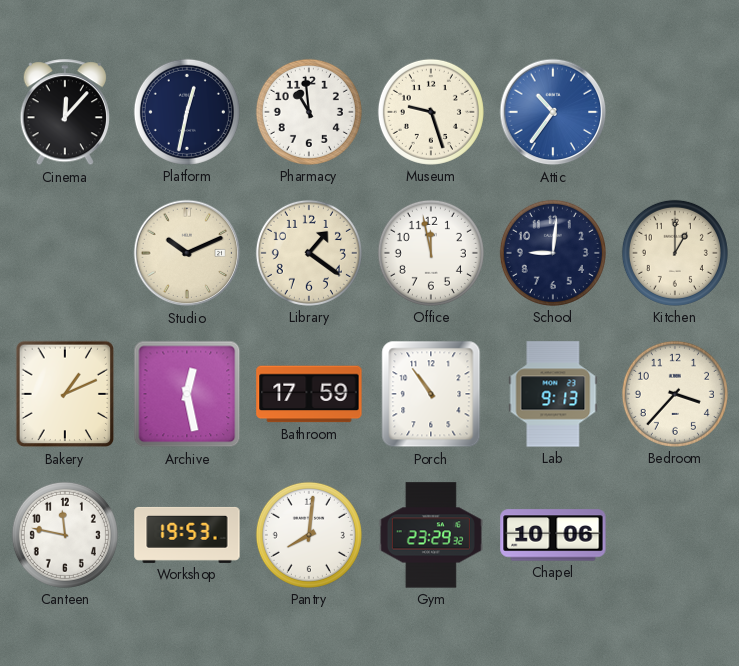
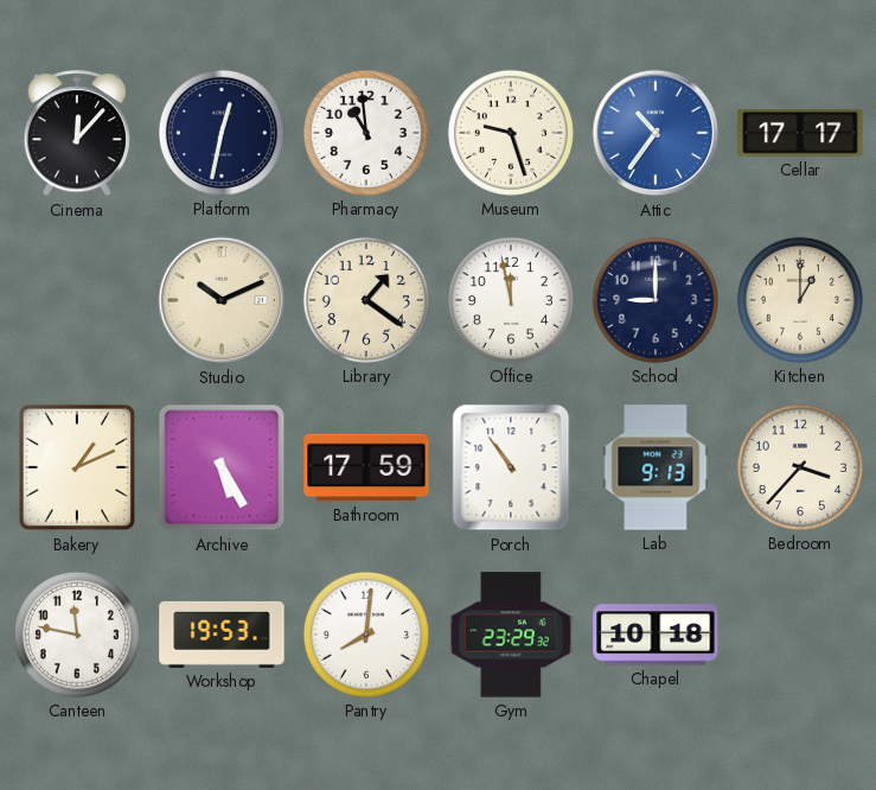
Cellar: none -> 17:17 (800, 133)
School: 9:01 -> 9:00 (656, 300)
Archive: 12:28 -> 5:25 (222, 467)
Chapel: 10:06 -> 10:18 (656, 635)
